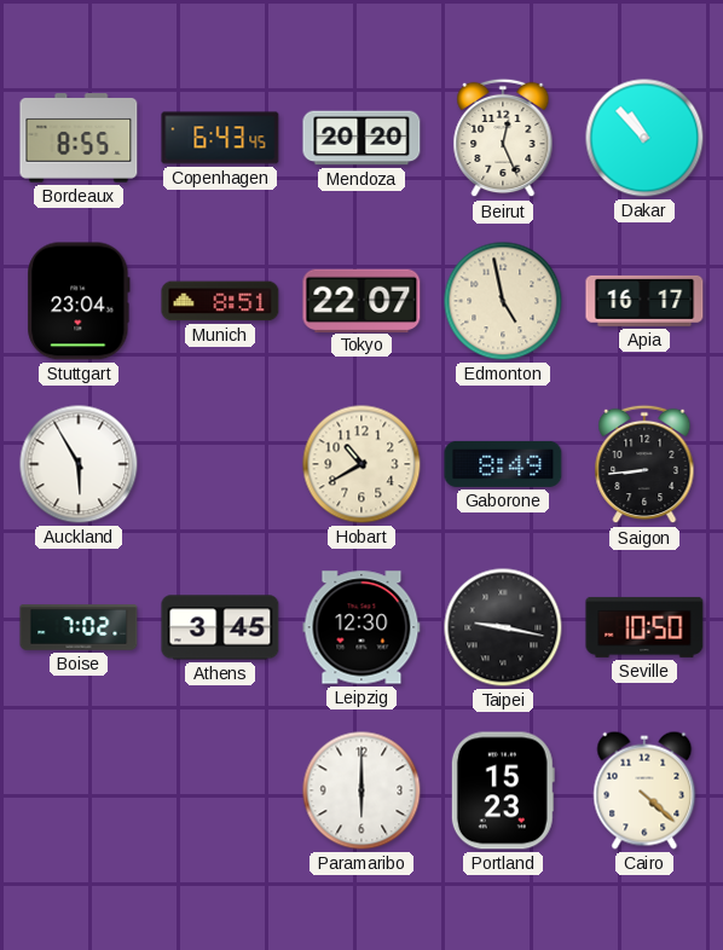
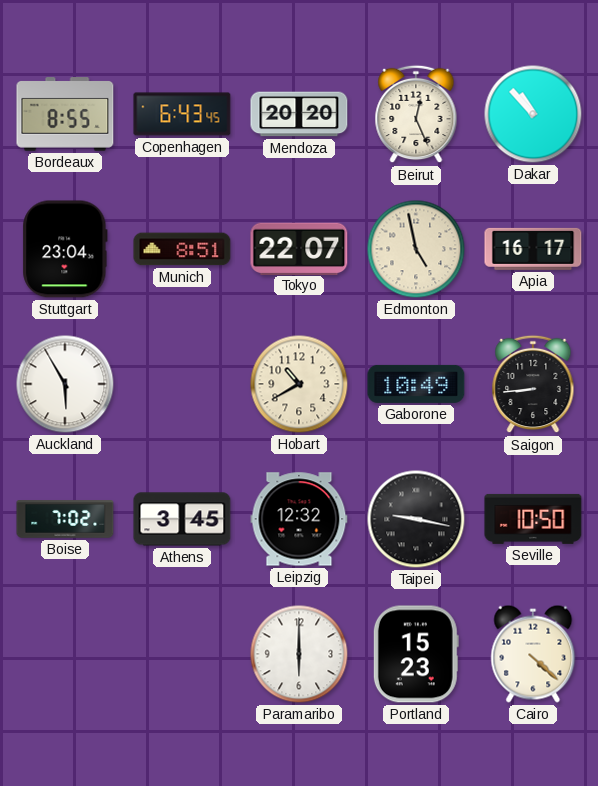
Gaborone: 8:49 -> 10:49 (416, 384)
Leipzig: 12:30 -> 12:32 (299, 519)
